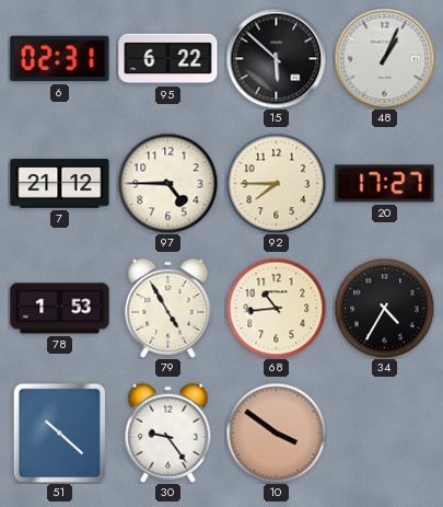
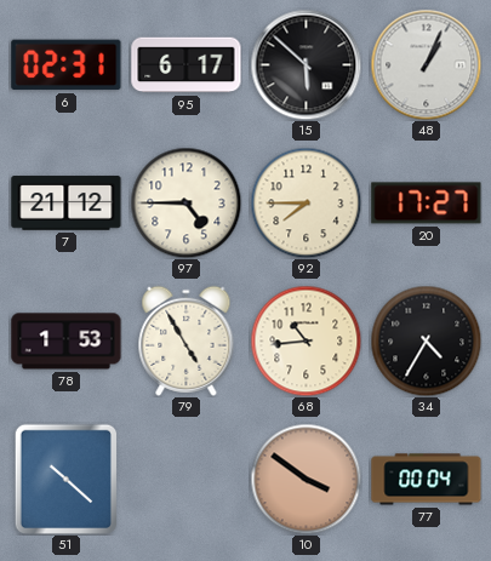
95: 6:22 -> 6:17 (187, 65)
30: 9:24 -> none (168, 433)
77: none -> 00:04 (427, 480)
